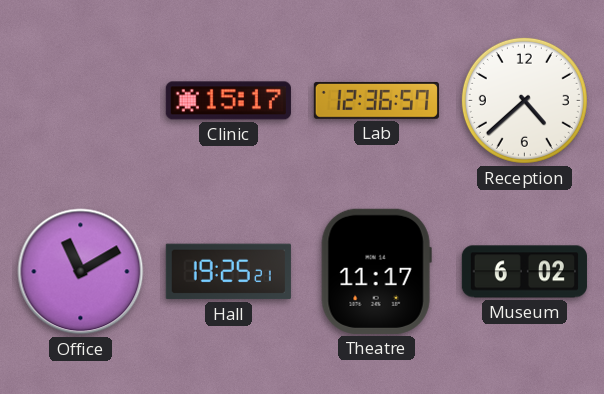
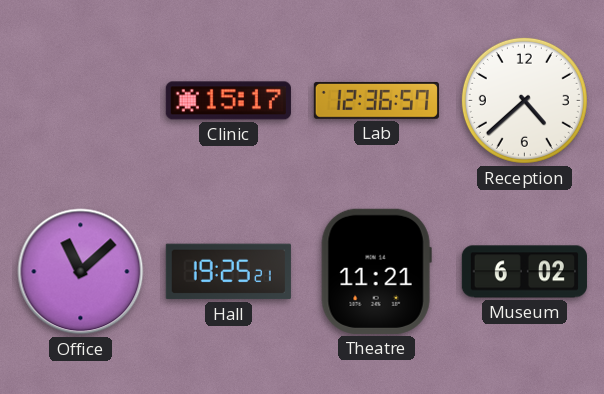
Office: 11:10 -> 11:08 (81, 272)
Theatre: 11:17 -> 11:21 (376, 271)
